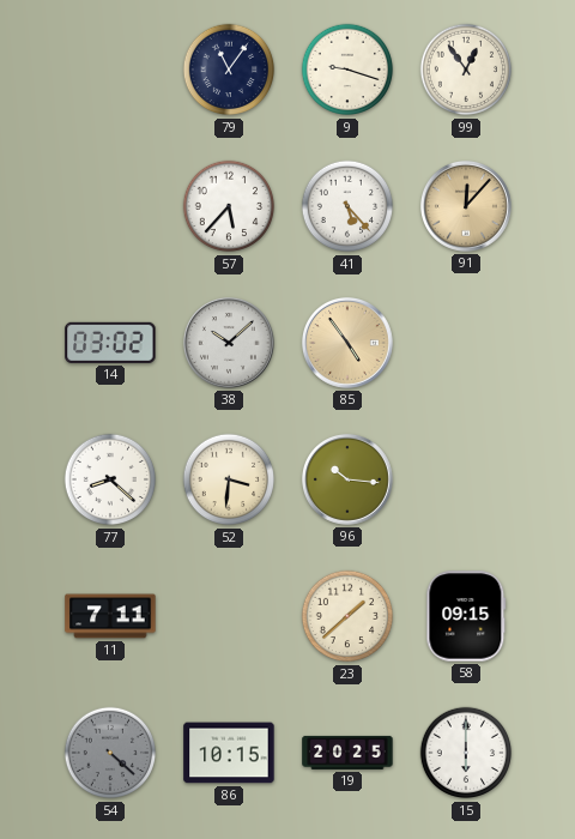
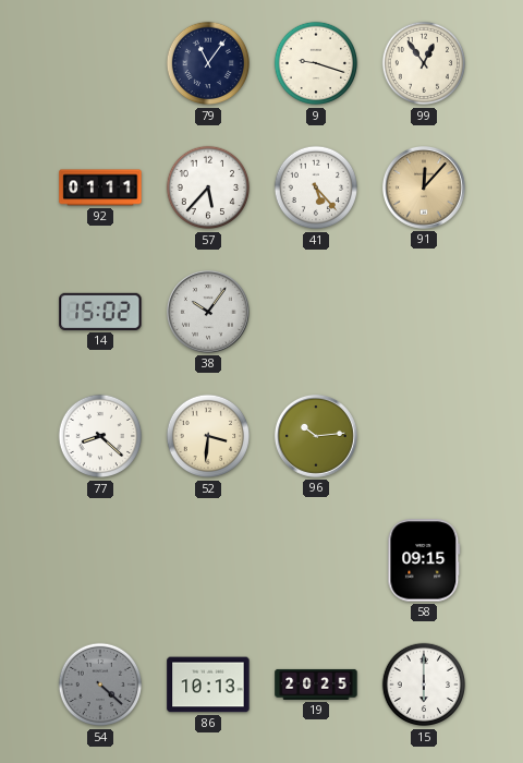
92: none -> 01:11 (100, 187)
14: 03:02 -> 15:02 (100, 312)
38: 10:08 -> 10:06 (208, 312)
85: 4:54 -> none (347, 343)
96: 10:16 -> 10:14 (316, 436)
11: 7:11 -> none (110, 616)
23: 1:38 -> none (347, 616)
86: 10:15 -> 10:13 (208, 685)
